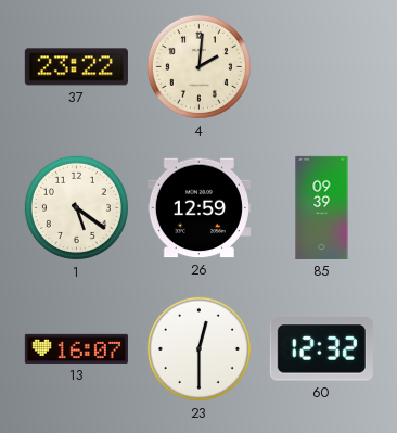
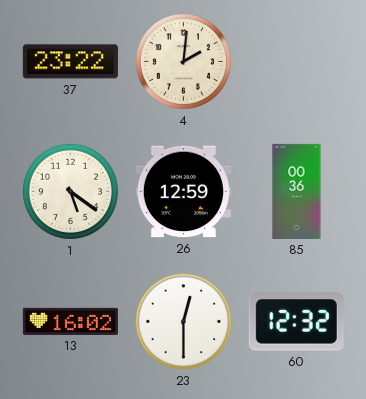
85: 09:39 -> 00:36 (297, 191)
13: 16:07 -> 16:02 (70, 321)
